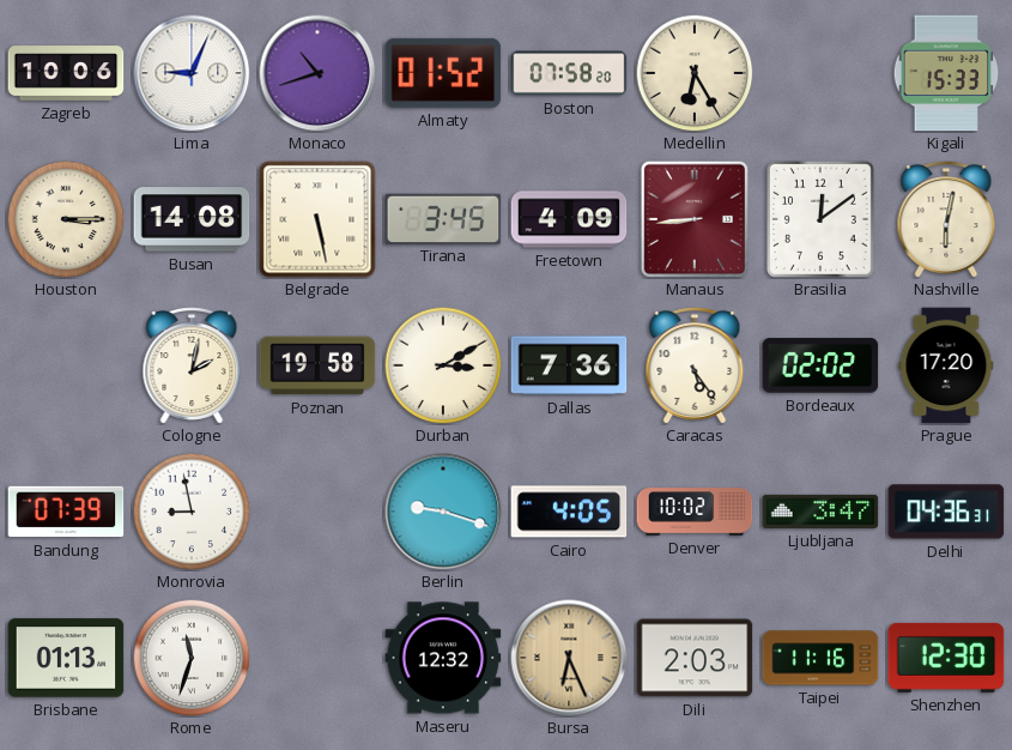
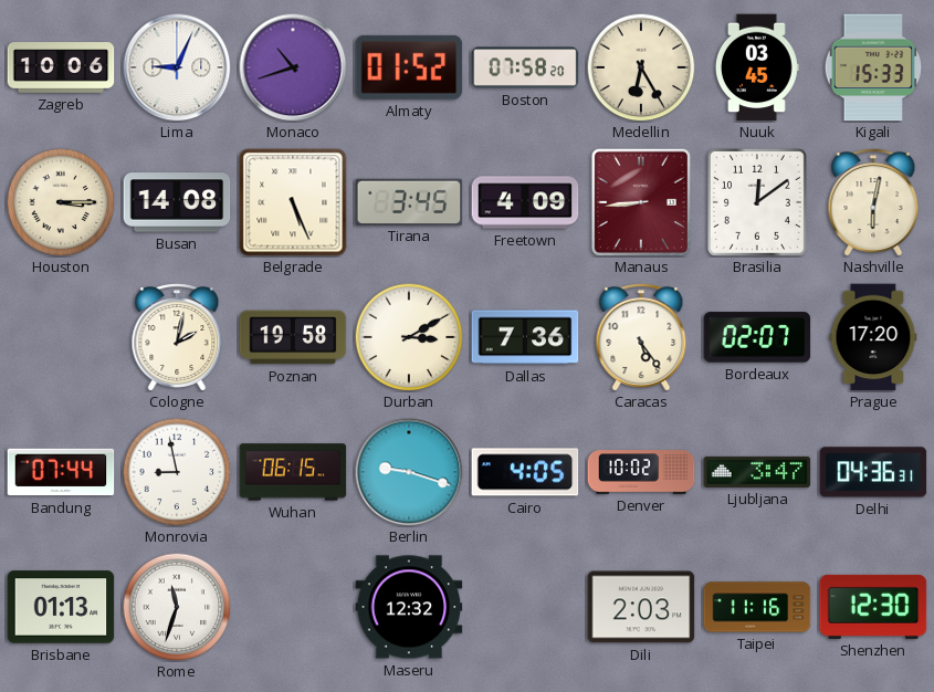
Nuuk: none -> 03:45 (757, 67)
Belgrade: 5:28 -> 5:26 (293, 202)
Bordeaux: 02:02 -> 02:07 (757, 337)
Bandung: 07:39 -> 07:44 (61, 472)
Wuhan: none -> 06:15 (293, 472)
Bursa: 6:26 -> none (569, 658)
